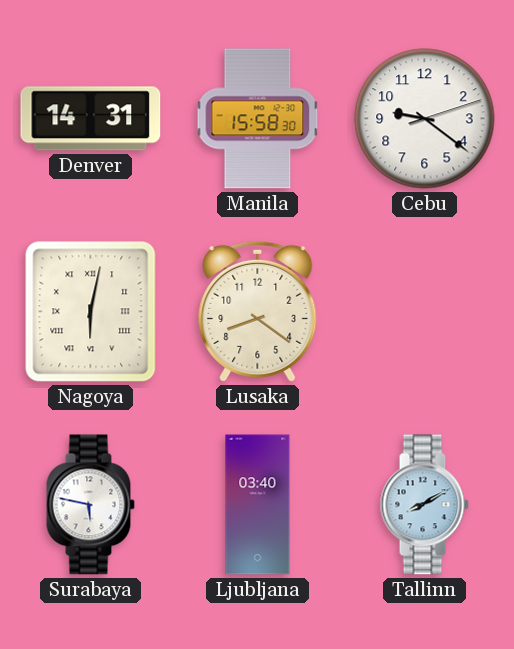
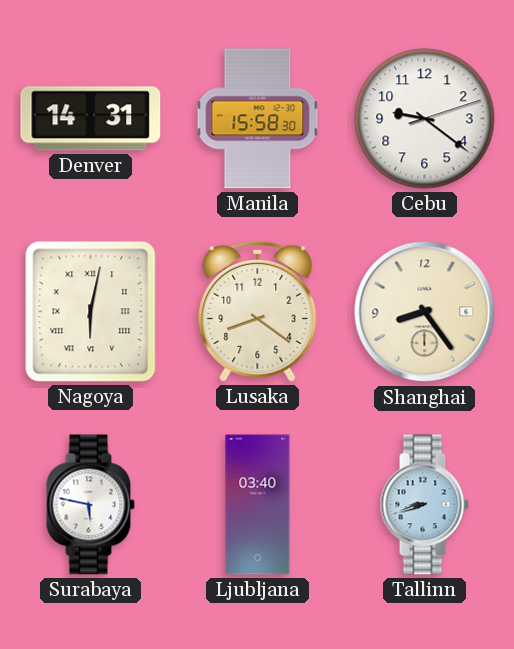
Shanghai: none -> 8:24 (425, 312)
Tallinn: 8:10 -> 8:42 (424, 505)
